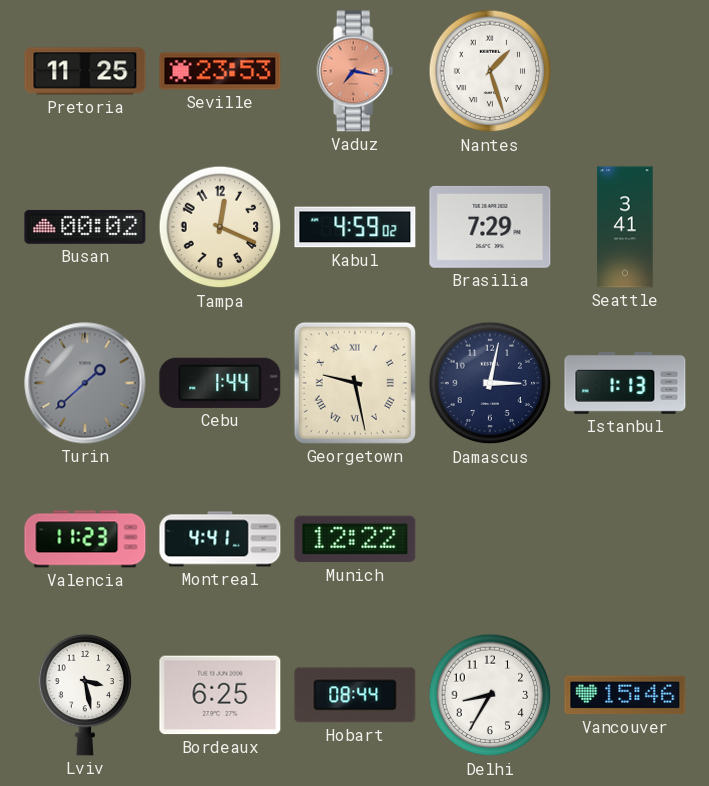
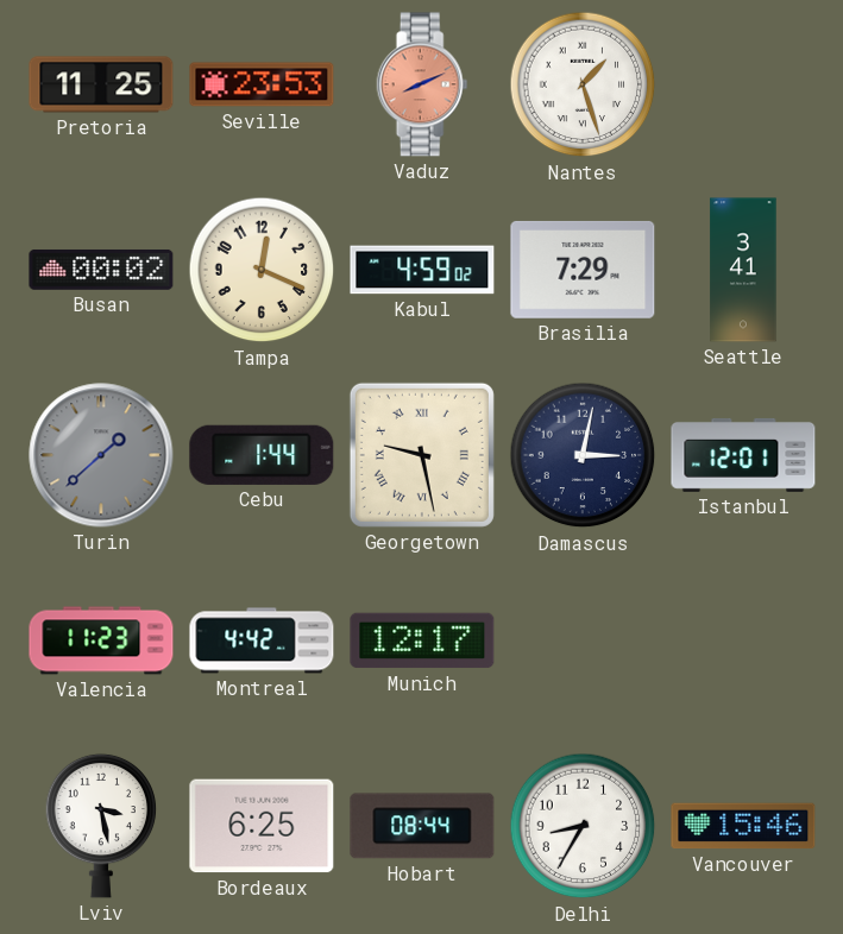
Vaduz: 7:17 -> 8:11 (422, 84)
Istanbul: 1:13 -> 12:01 (743, 455)
Montreal: 4:41 -> 4:42 (262, 640)
Munich: 12:22 -> 12:17 (422, 640)
